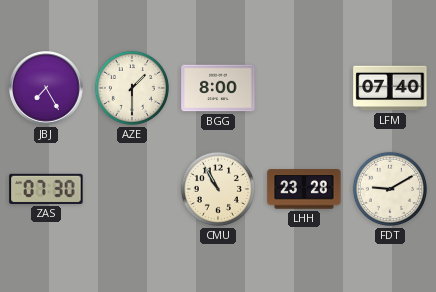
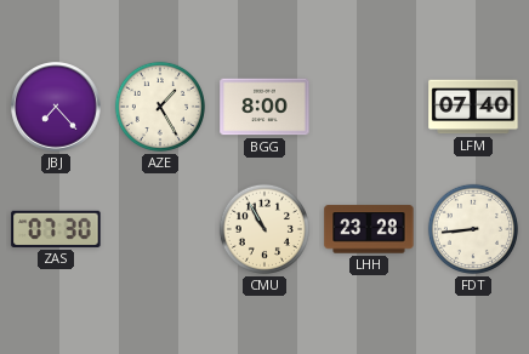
JBJ: 7:25 -> 7:23 (56, 107)
AZE: 1:30 -> 1:25 (160, 107)
FDT: 9:10 -> 8:44 (473, 229)
